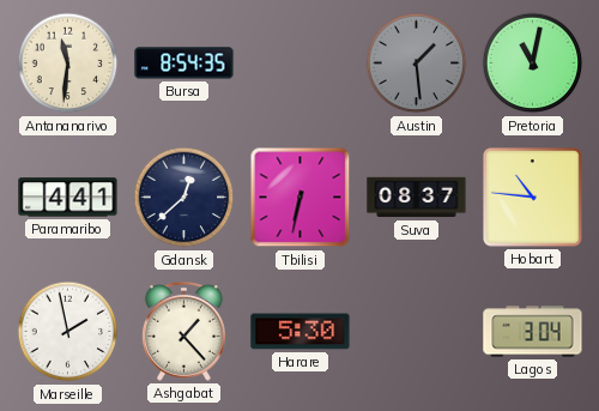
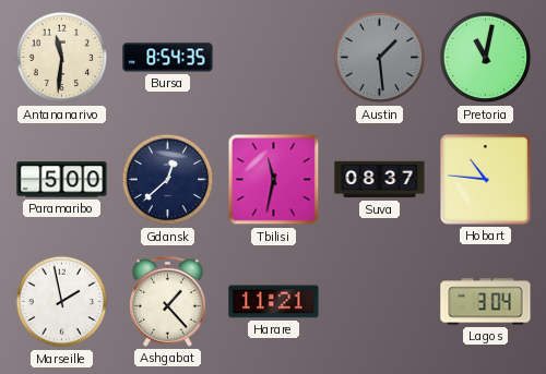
Paramaribo: 4:41 -> 5:00 (62, 180)
Tbilisi: 6:32 -> 11:32 (274, 180)
Harare: 5:30 -> 11:21 (274, 302)
